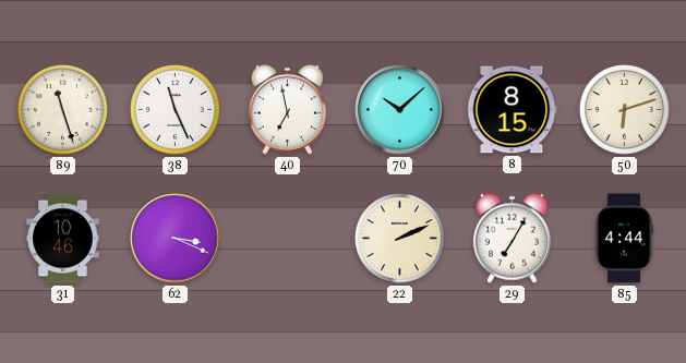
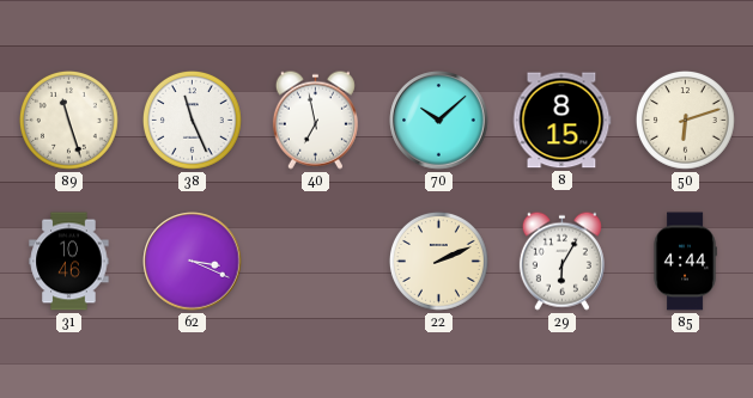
29: 7:05 -> 6:05 (561, 261)
